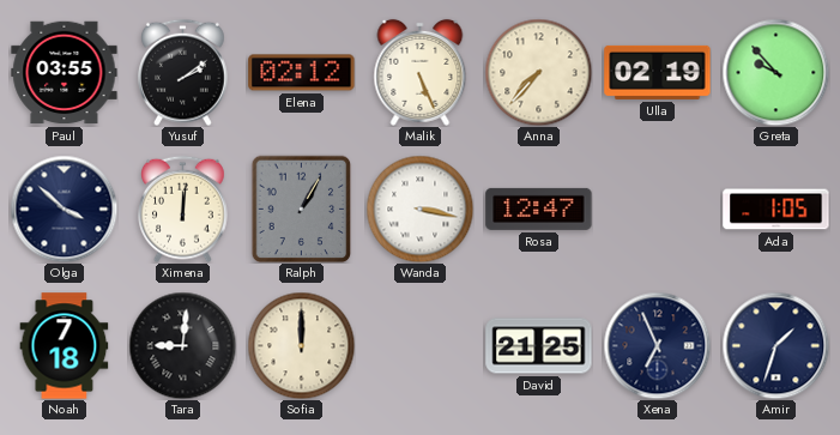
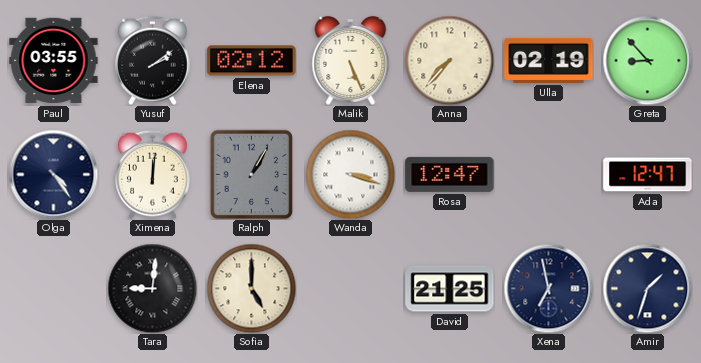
Greta: 9:53 -> 8:53 (647, 60)
Olga: 3:52 -> 4:24 (53, 174)
Wanda: 3:17 -> 3:18 (350, 174)
Ada: 1:05 -> 12:47 (648, 175)
Noah: 7:18 -> none (65, 346)
Sofia: 12:00 -> 5:00 (251, 288)
Xena: 6:56 -> 6:58 (548, 288)
